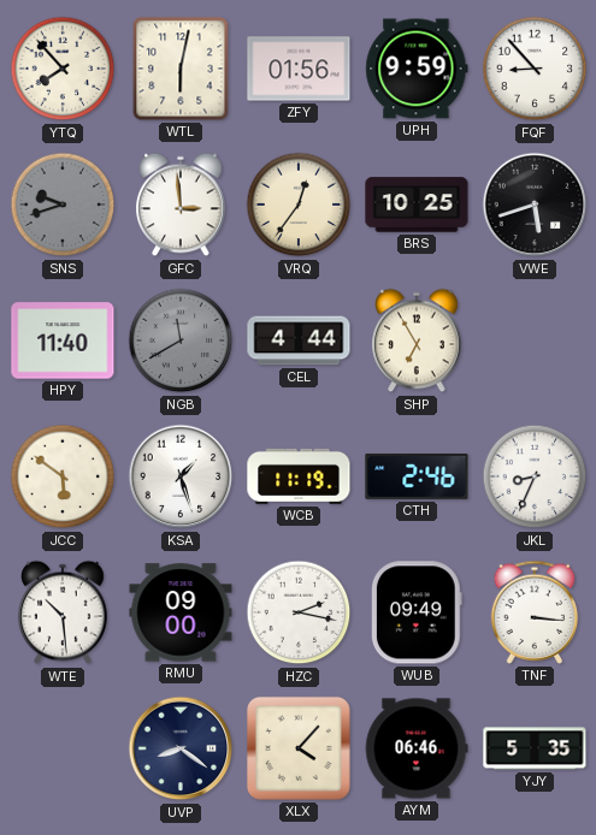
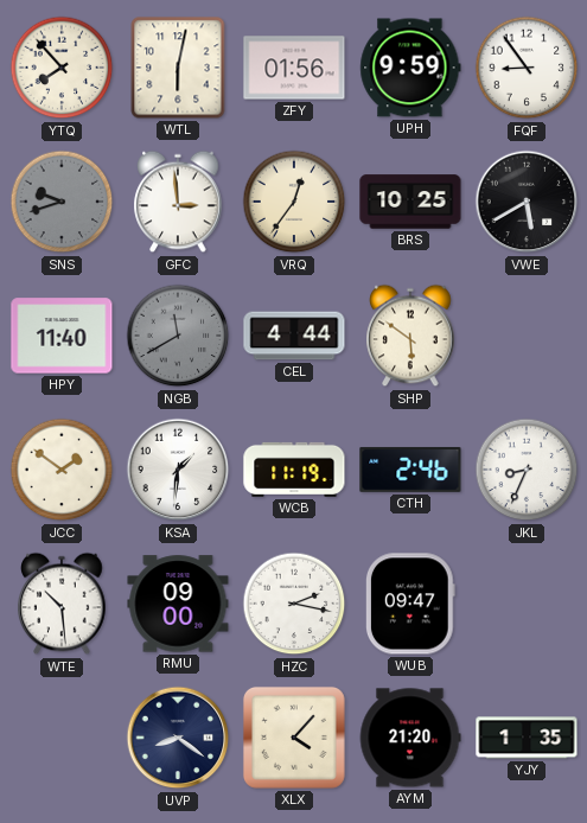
FQF: 8:53 -> 8:54 (527, 68)
VWE: 5:42 -> 5:40 (527, 202)
SHP: 6:55 -> 5:51 (410, 336)
JCC: 5:51 -> 1:51 (62, 470)
KSA: 1:27 -> 1:31 (178, 470)
WUB: 09:49 -> 09:47 (410, 604)
TNF: 3:16 -> none (535, 612)
AYM: 06:46 -> 21:20 (410, 738)
YJY: 5:35 -> 1:35 (527, 738)
